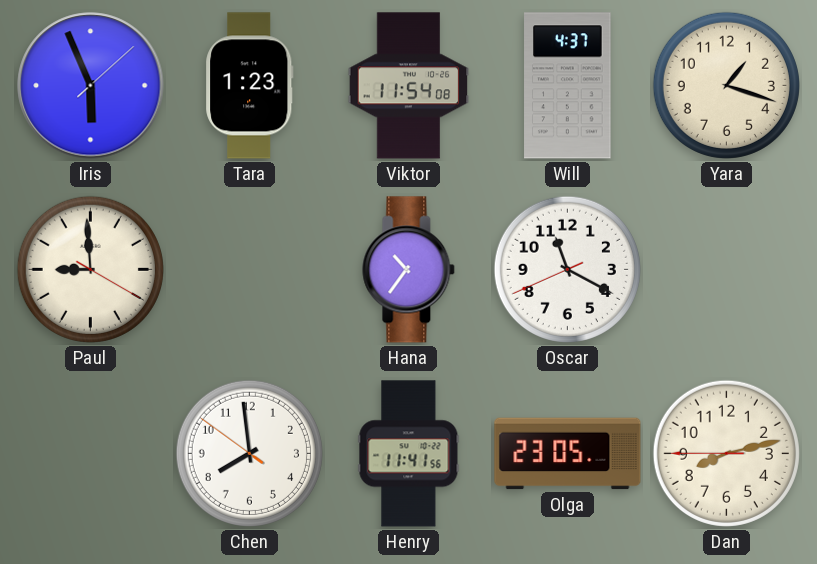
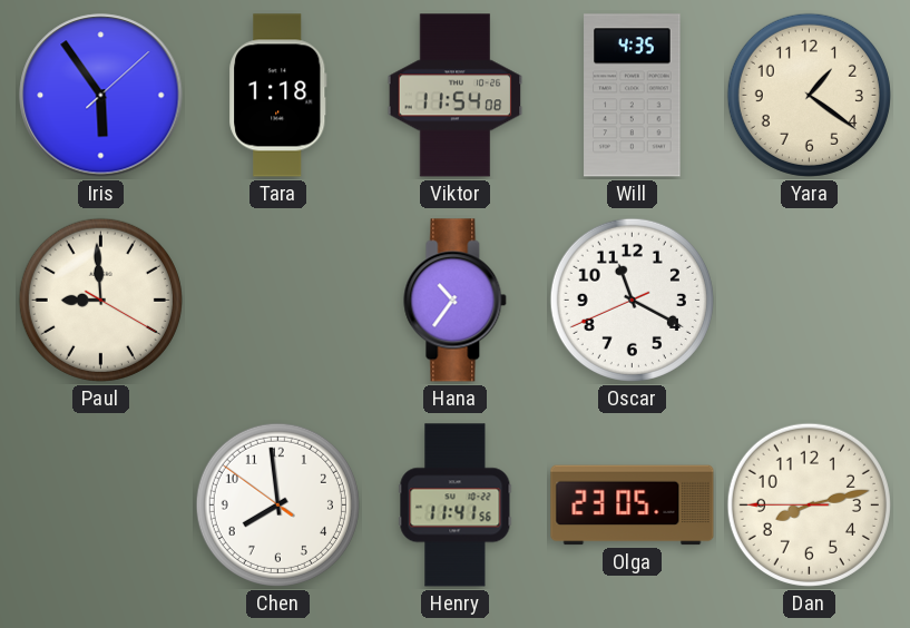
Iris: 5:56 -> 5:54 (101, 96)
Tara: 1:23 -> 1:18 (278, 96)
Will: 4:37 -> 4:35 (633, 96)
Yara: 1:18 -> 1:21 (809, 95)
